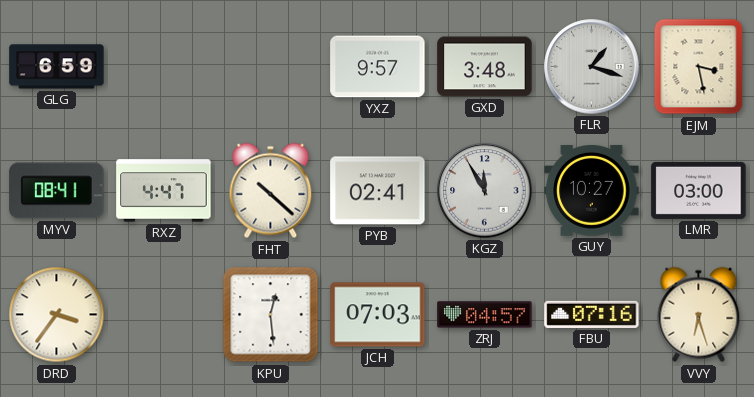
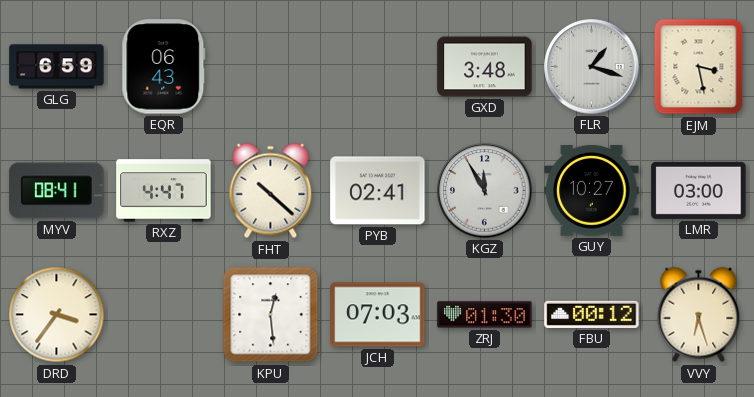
EQR: none -> 06:43 (164, 67)
YXZ: 9:57 -> none (378, 67)
ZRJ: 04:57 -> 01:30 (485, 315)
FBU: 07:16 -> 00:12 (592, 314)
